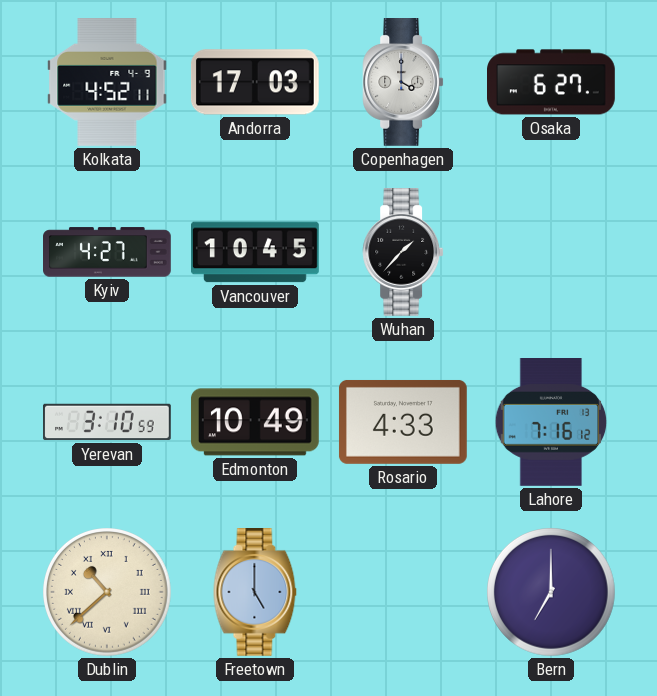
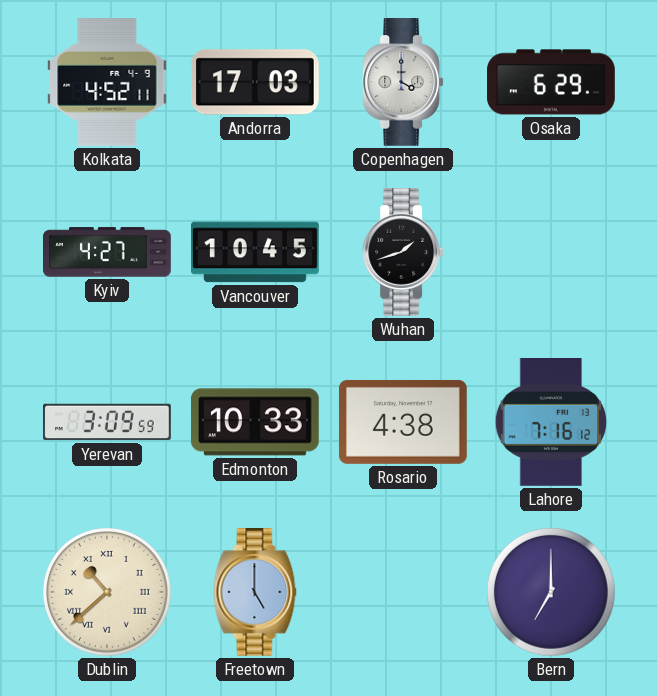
Osaka: 6:27 -> 6:29 (552, 82)
Wuhan: 1:37 -> 1:42 (403, 253)
Yerevan: 3:10 -> 3:09 (108, 422)
Edmonton: 10:49 -> 10:33 (255, 422)
Rosario: 4:33 -> 4:38 (403, 422)
